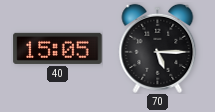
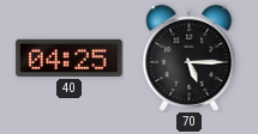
40: 15:05 -> 04:25 (70, 57)
